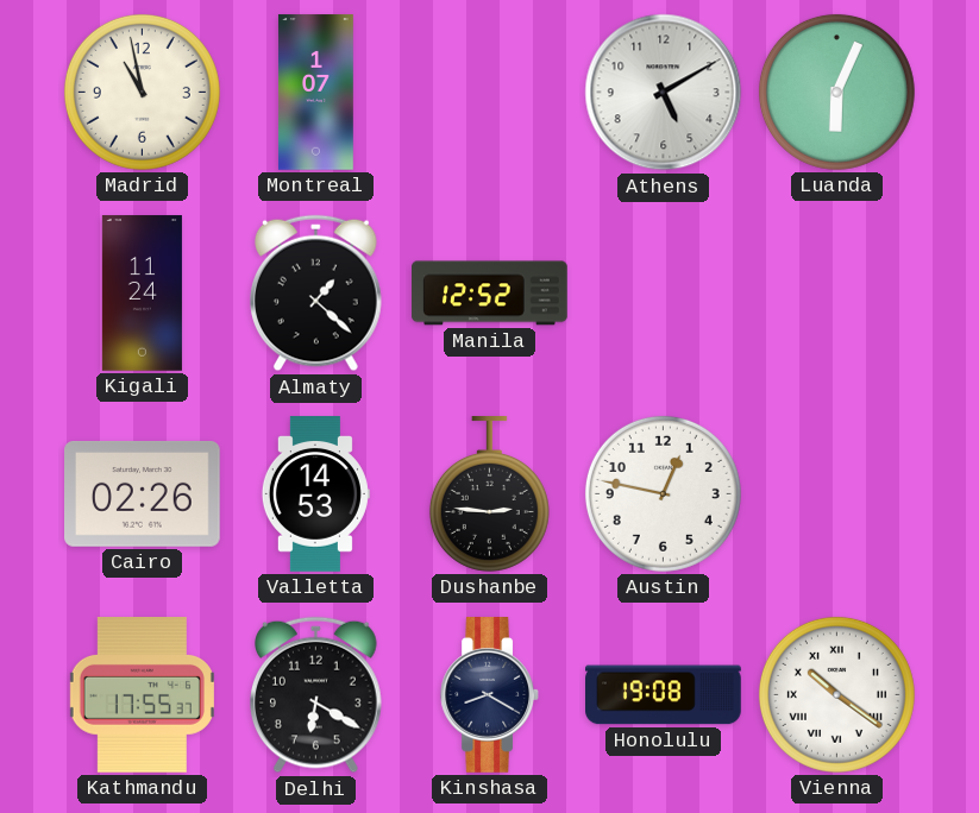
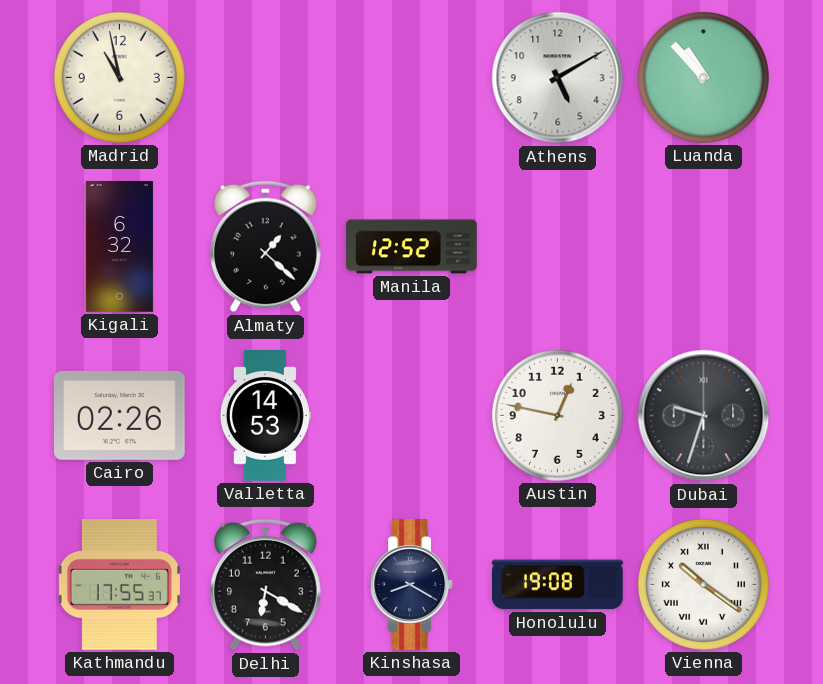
Montreal: 1:07 -> none (315, 93)
Luanda: 6:04 -> 10:53 (703, 77)
Kigali: 11:24 -> 6:32 (119, 247)
Dushanbe: 2:46 -> none (489, 494)
Dubai: none -> 9:33 (704, 416)
